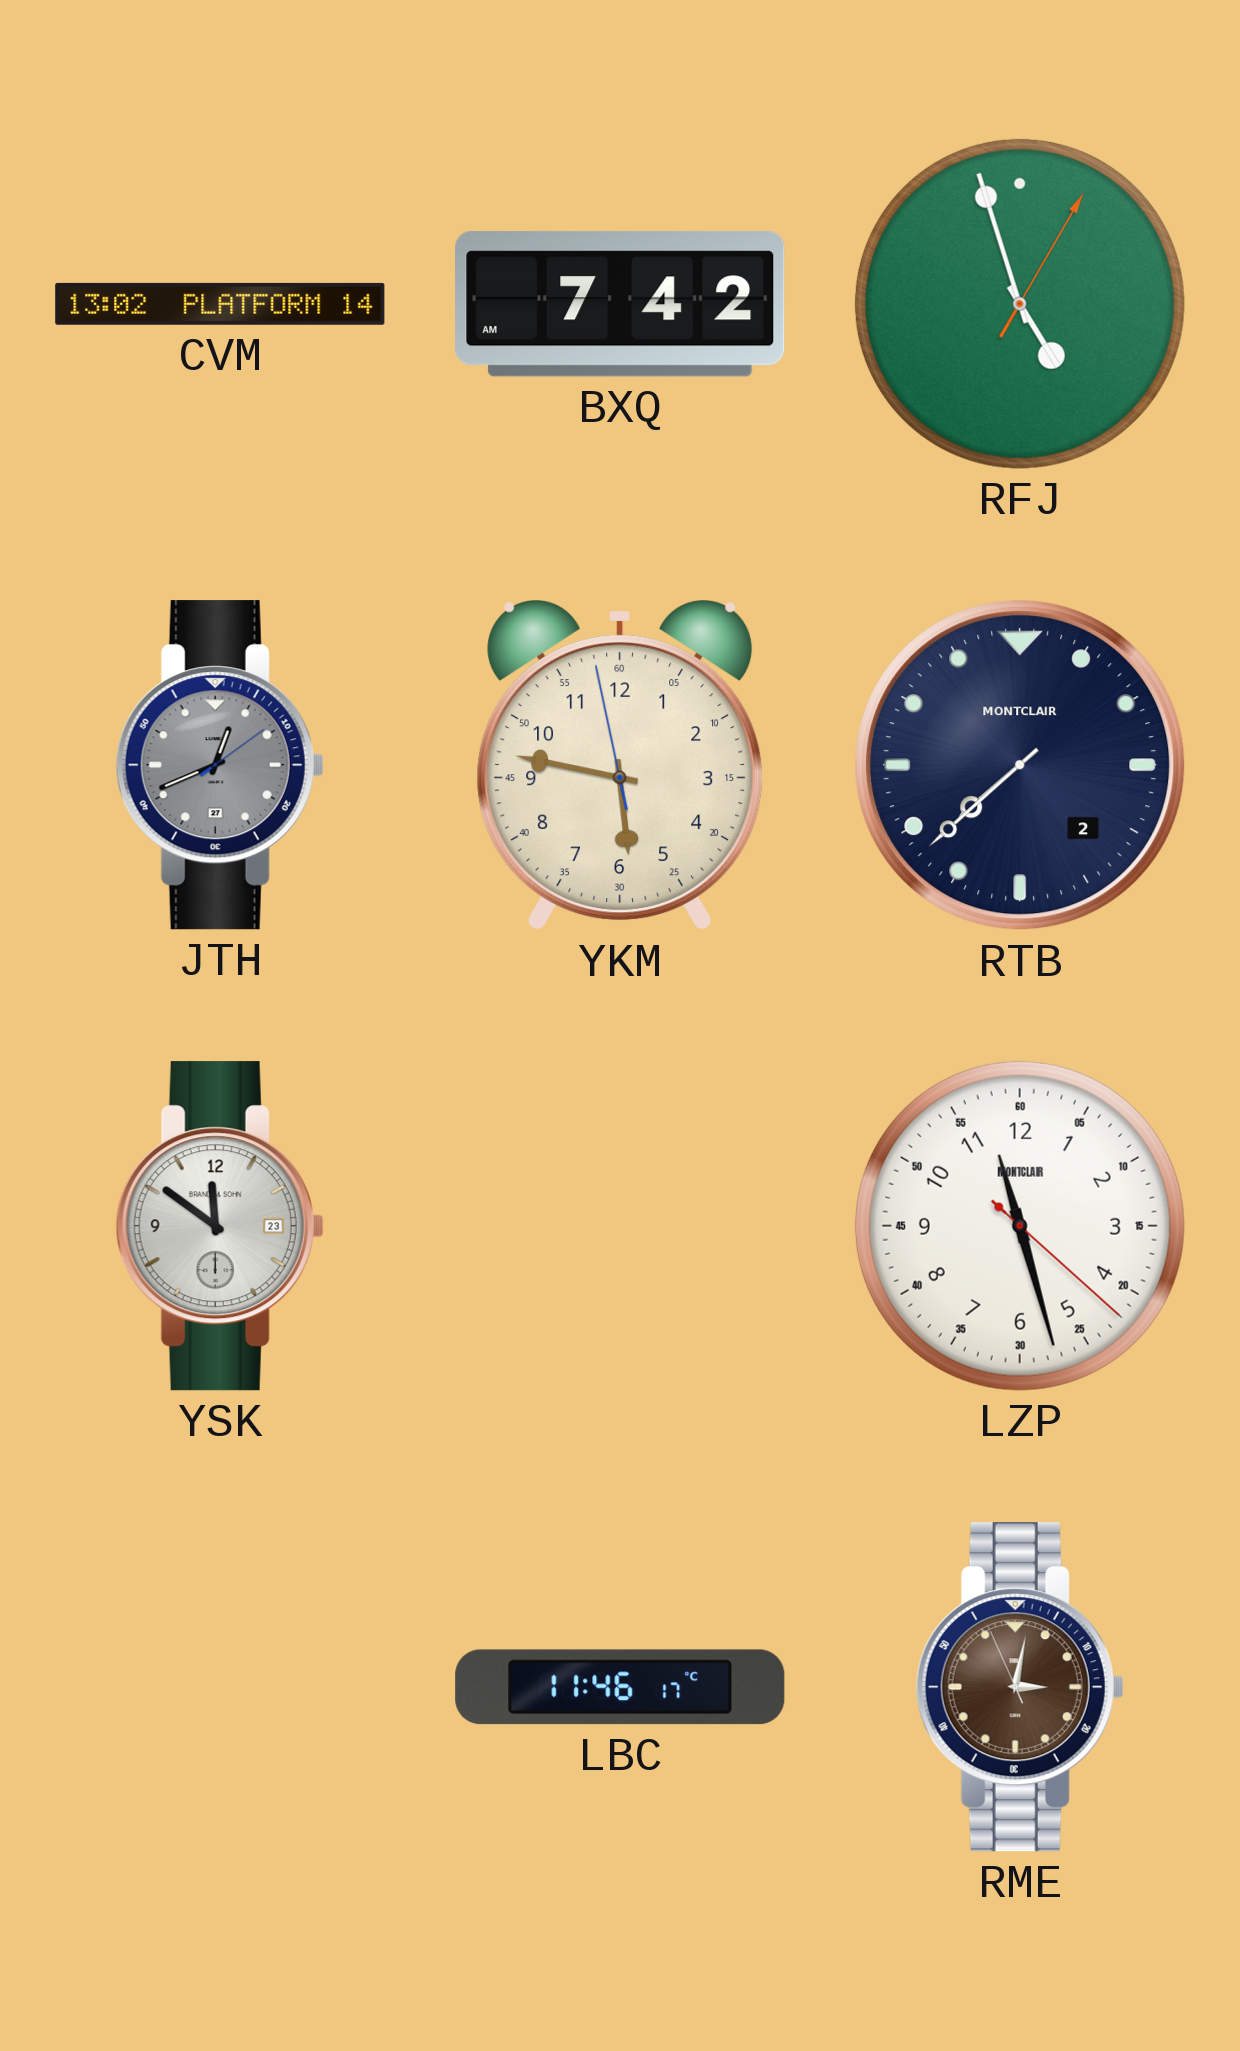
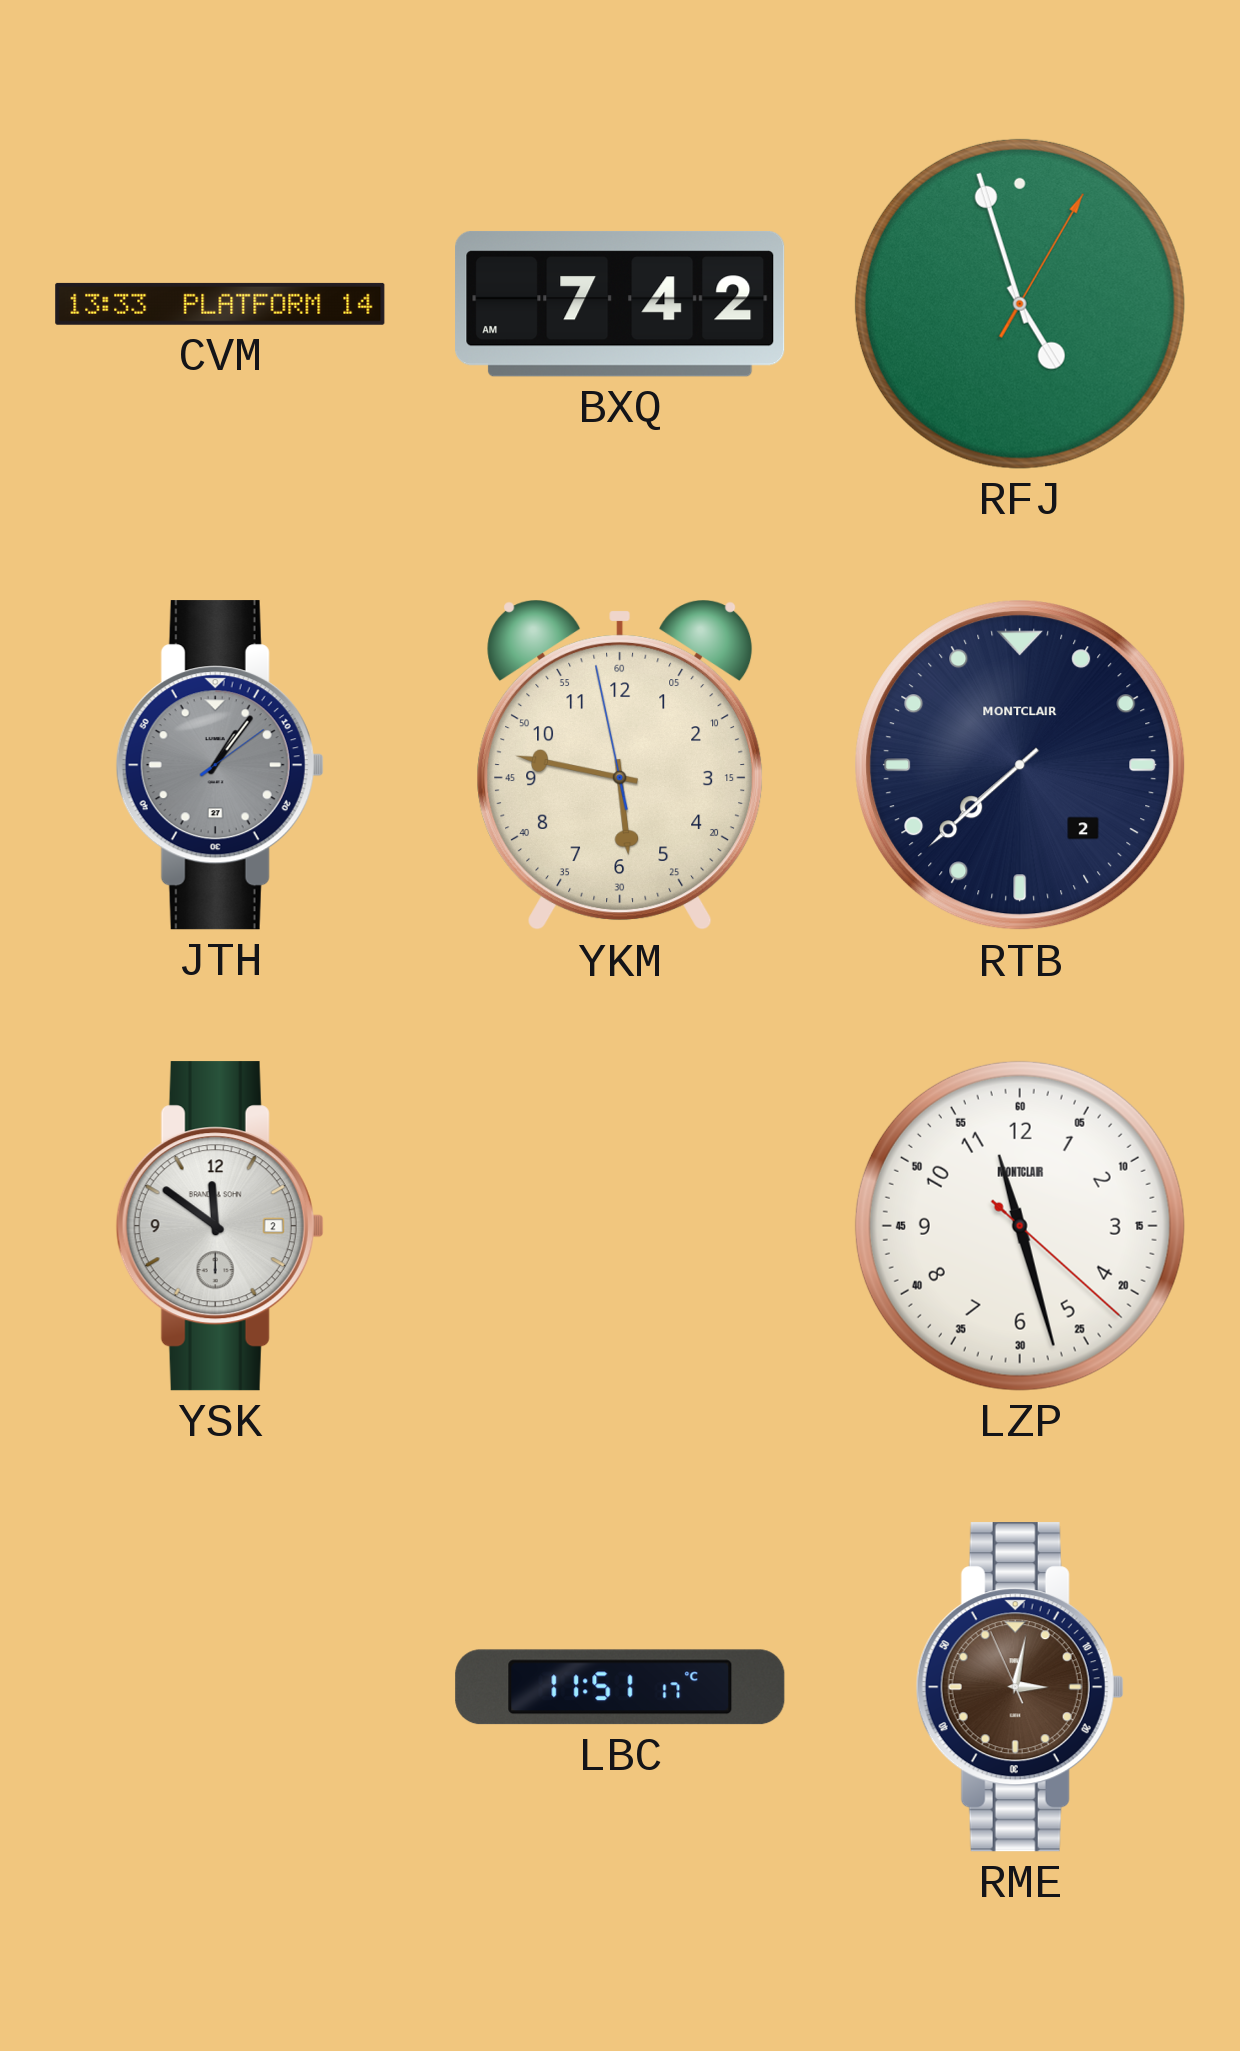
CVM: 13:02 -> 13:33 (220, 304)
JTH: 12:41 -> 1:06 (220, 765)
YSK date: 23 -> 2 (220, 1226)
LBC: 11:46 -> 11:51 (620, 1687)
